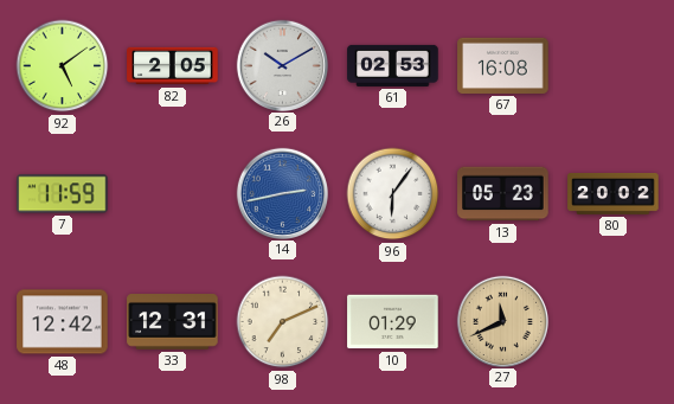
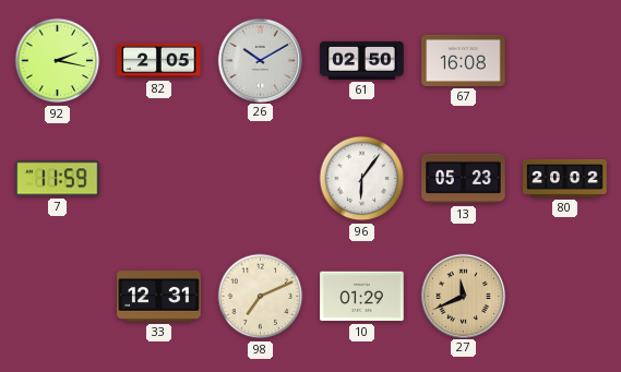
92: 5:09 -> 2:17 (58, 61)
61: 02:53 -> 02:50 (362, 60)
14: 2:43 -> none (282, 193)
48: 12:42 -> none (63, 322)
